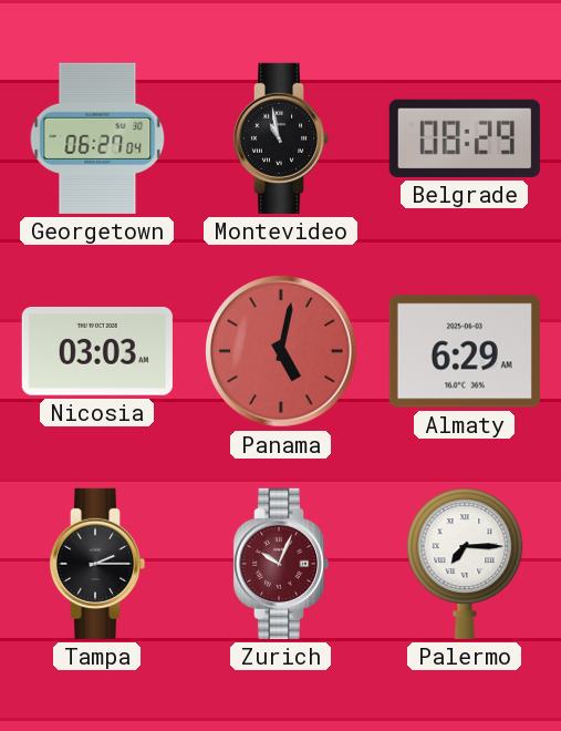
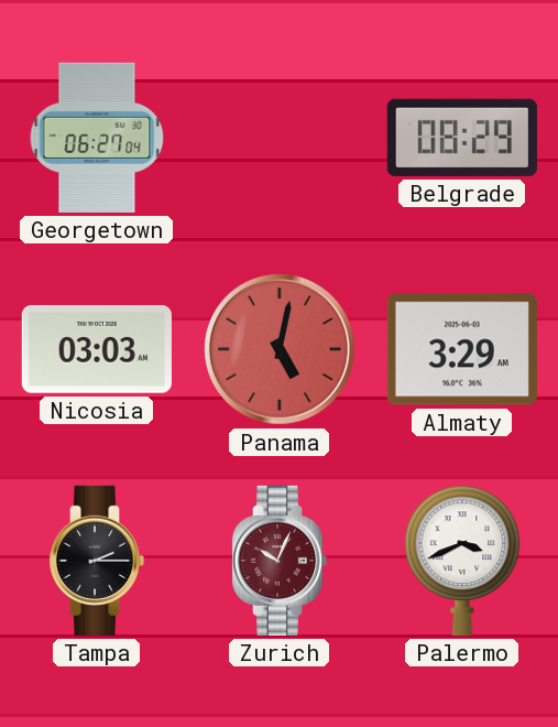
Montevideo: 10:58 -> none (281, 138)
Almaty: 6:29 -> 3:29 (462, 349)
Palermo: 7:15 -> 3:41 (462, 561)
